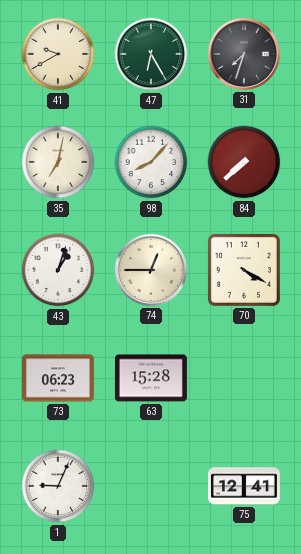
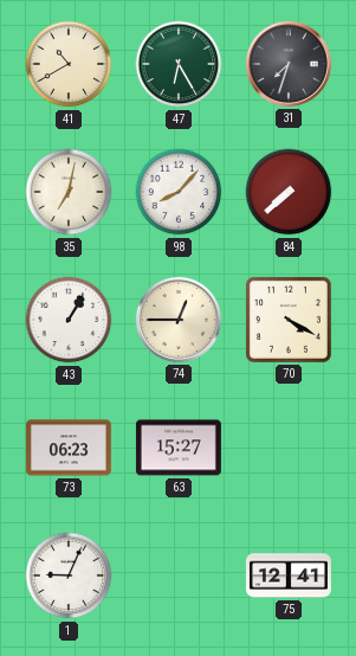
41: 9:40 -> 10:40 (69, 64)
43: 1:03 -> 1:05 (69, 320)
63: 15:28 -> 15:27 (179, 448)
